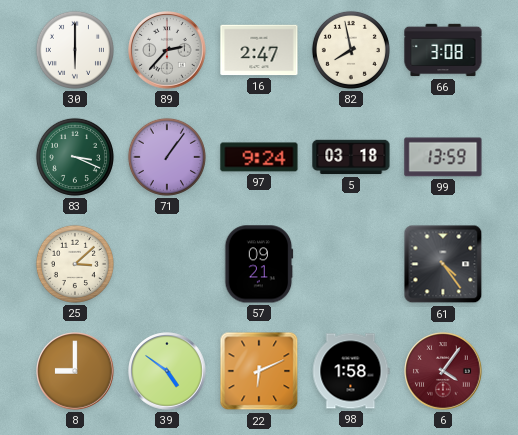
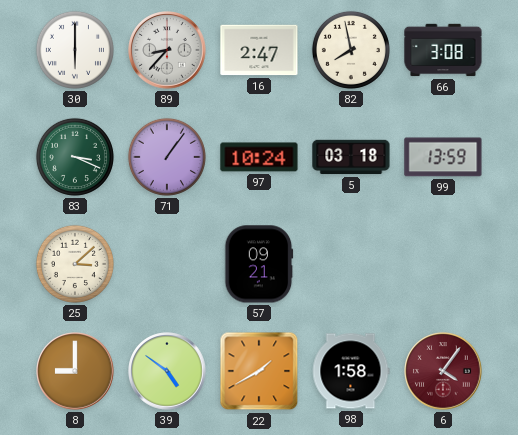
89: 2:37 -> 8:37 (167, 50)
97: 9:24 -> 10:24 (259, 157)
61: 4:24 -> none (443, 264)
22: 6:11 -> 1:40 (259, 371)
